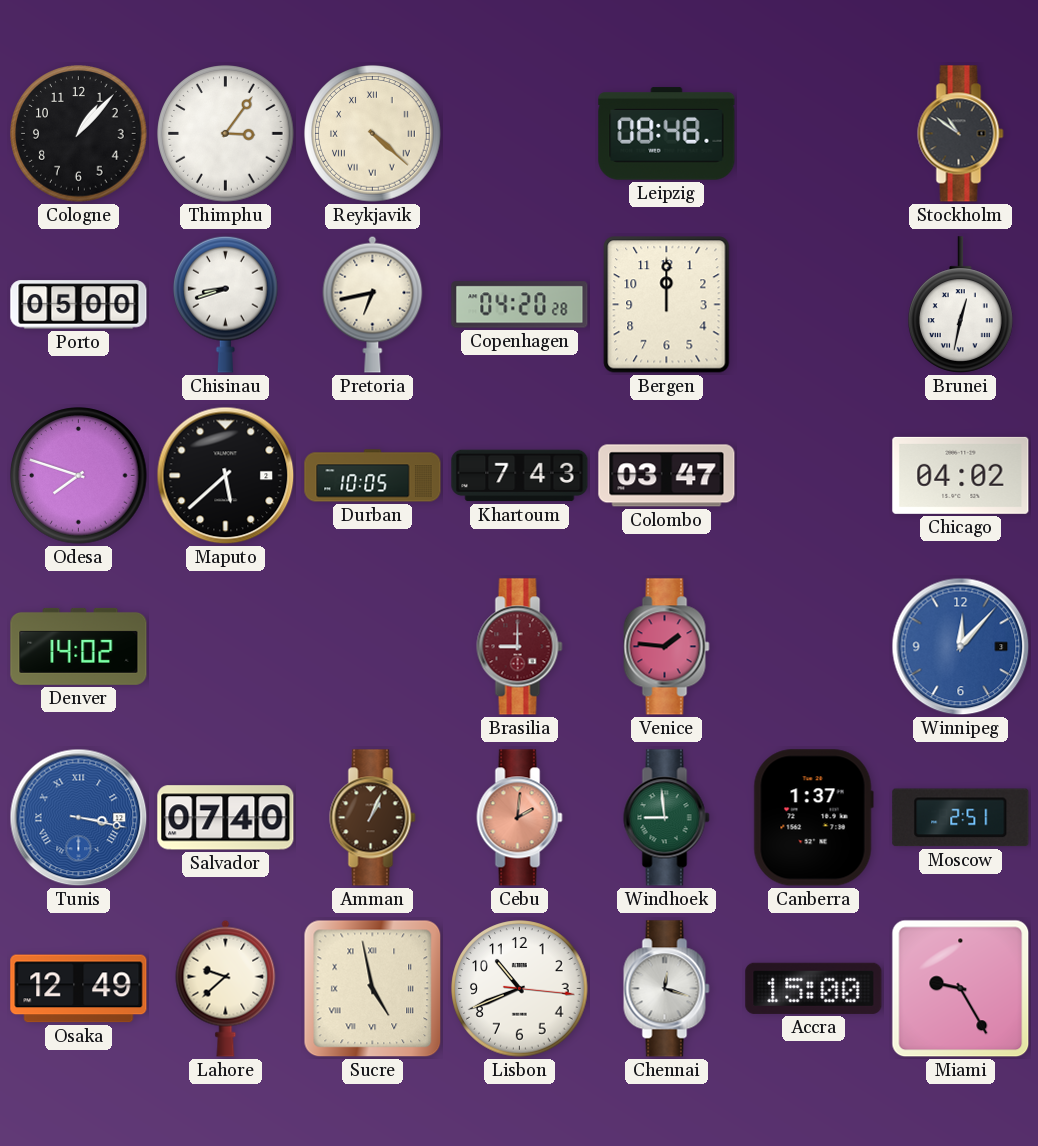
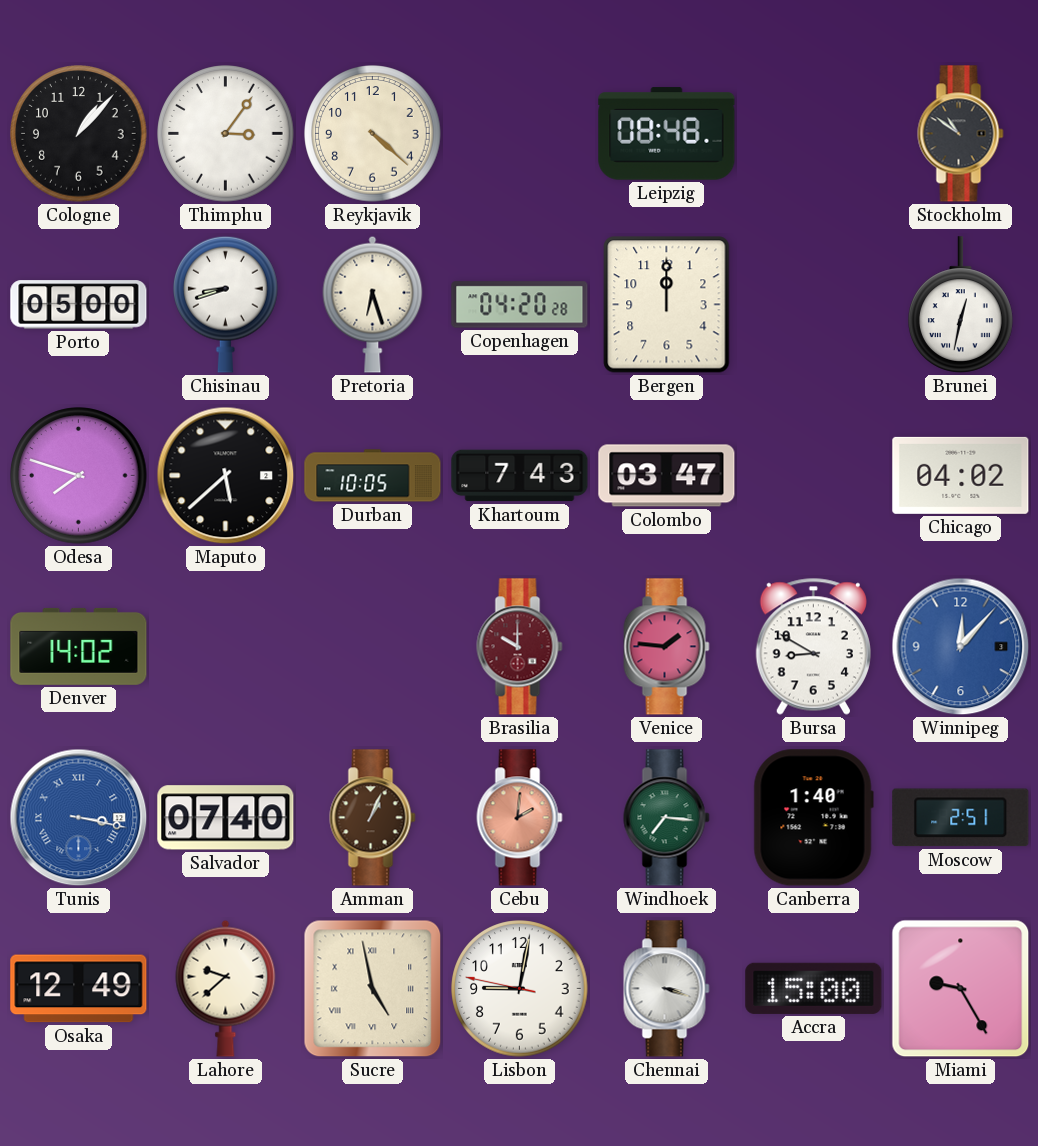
Reykjavik numerals: Roman -> Arabic (373, 134)
Pretoria: 6:43 -> 6:27 (373, 304)
Brasilia: 9:00 -> 10:00 (520, 647)
Bursa: none -> 8:50 (813, 646)
Windhoek: 8:59 -> 7:16 (667, 818)
Canberra: 1:37 -> 1:40 (813, 818)
Lisbon: 10:41 -> 9:01 (520, 989)
Chennai: 12:18 -> 3:18 (667, 989)
